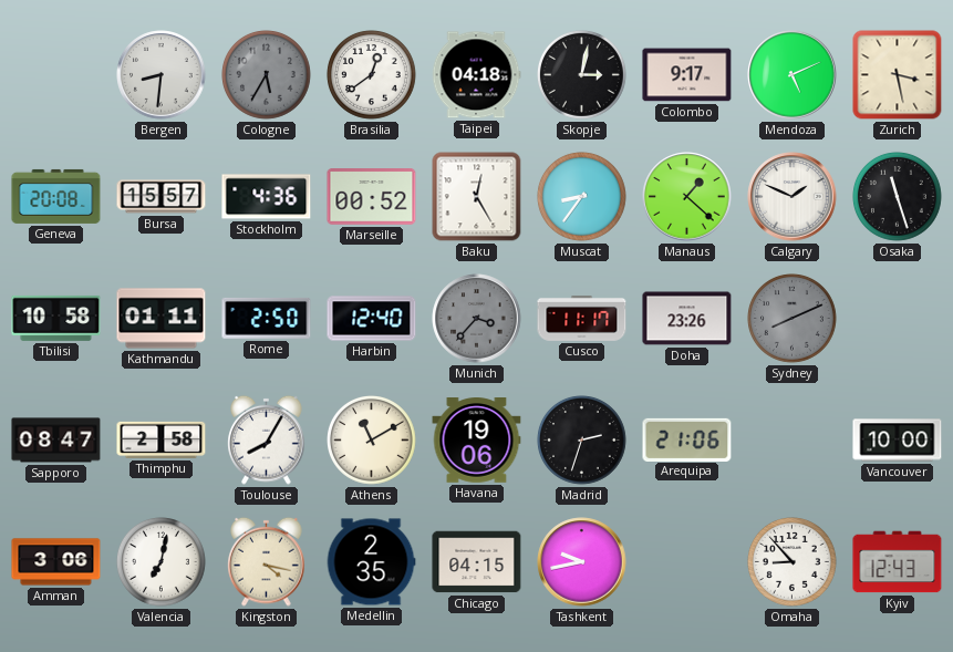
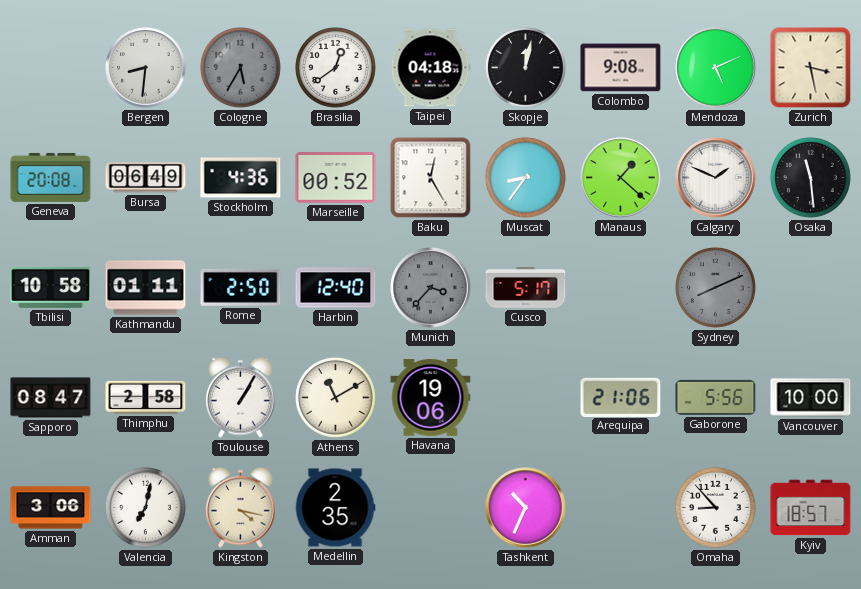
Skopje: 3:02 -> 12:02 (526, 68)
Colombo: 9:17 -> 9:08 (621, 68)
Bursa: 15:57 -> 06:49 (146, 178)
Osaka: 11:27 -> 11:29 (811, 178)
Cusco: 11:17 -> 5:17 (526, 287)
Doha: 23:26 -> none (687, 319)
Toulouse: 8:05 -> 1:05 (241, 397)
Madrid: 2:33 -> none (582, 441)
Gaborone: none -> 5:56 (716, 397)
Chicago: 04:15 -> none (477, 562)
Tashkent: 9:43 -> 10:34 (526, 508)
Kyiv: 12:43 -> 18:57 (811, 508)
